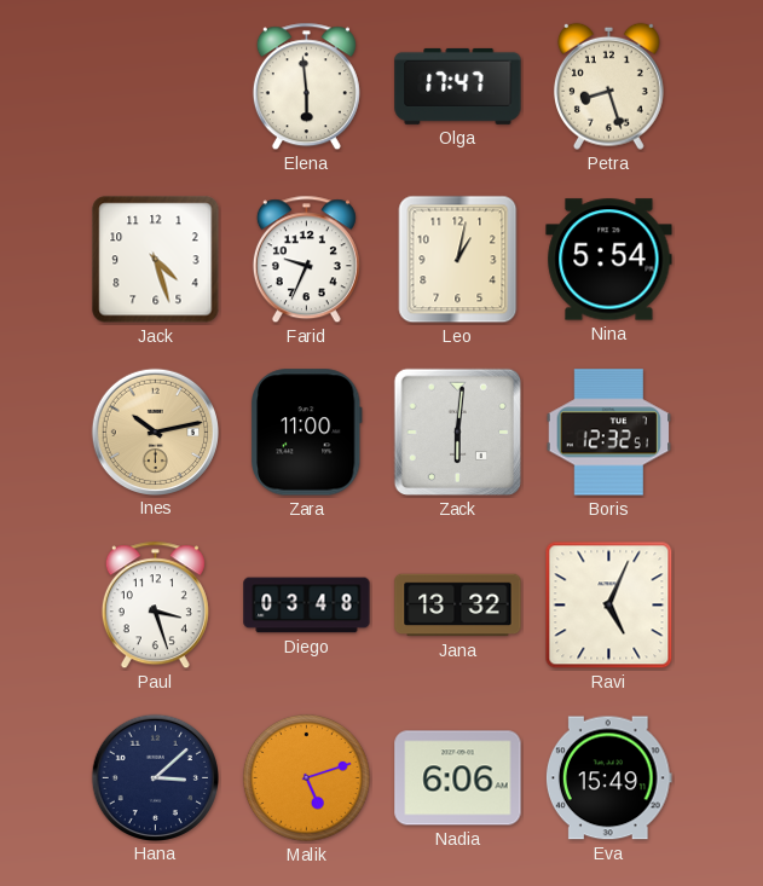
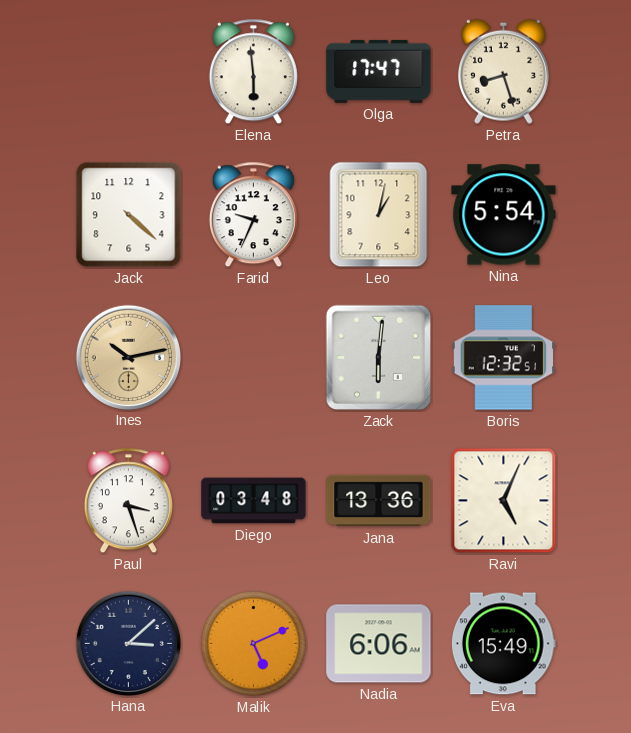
Jack: 4:27 -> 4:22 (129, 215)
Zara: 11:00 -> none (306, 433)
Jana: 13:32 -> 13:36 (379, 501)
Malik: 5:12 -> 5:11 (253, 643)
